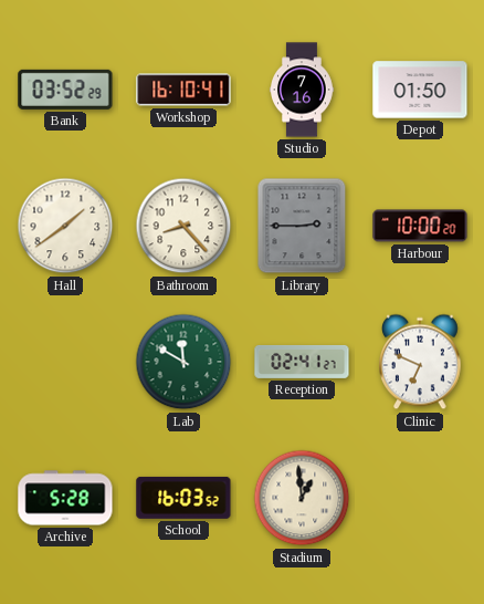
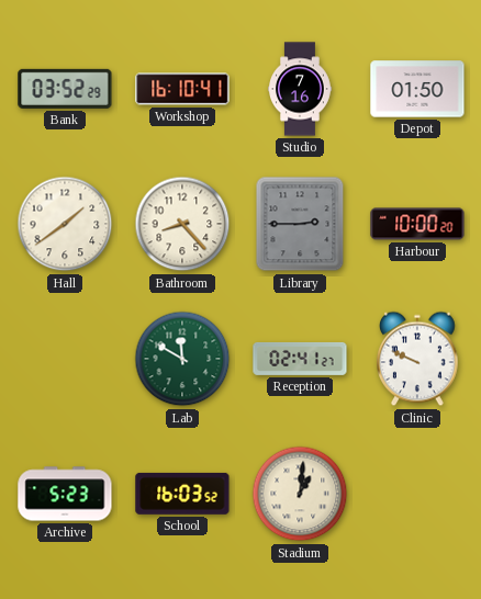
Clinic: 6:49 -> 9:49 (418, 359)
Archive: 5:28 -> 5:23 (65, 494)
Stadium: 12:59 -> 1:01 (300, 494)
